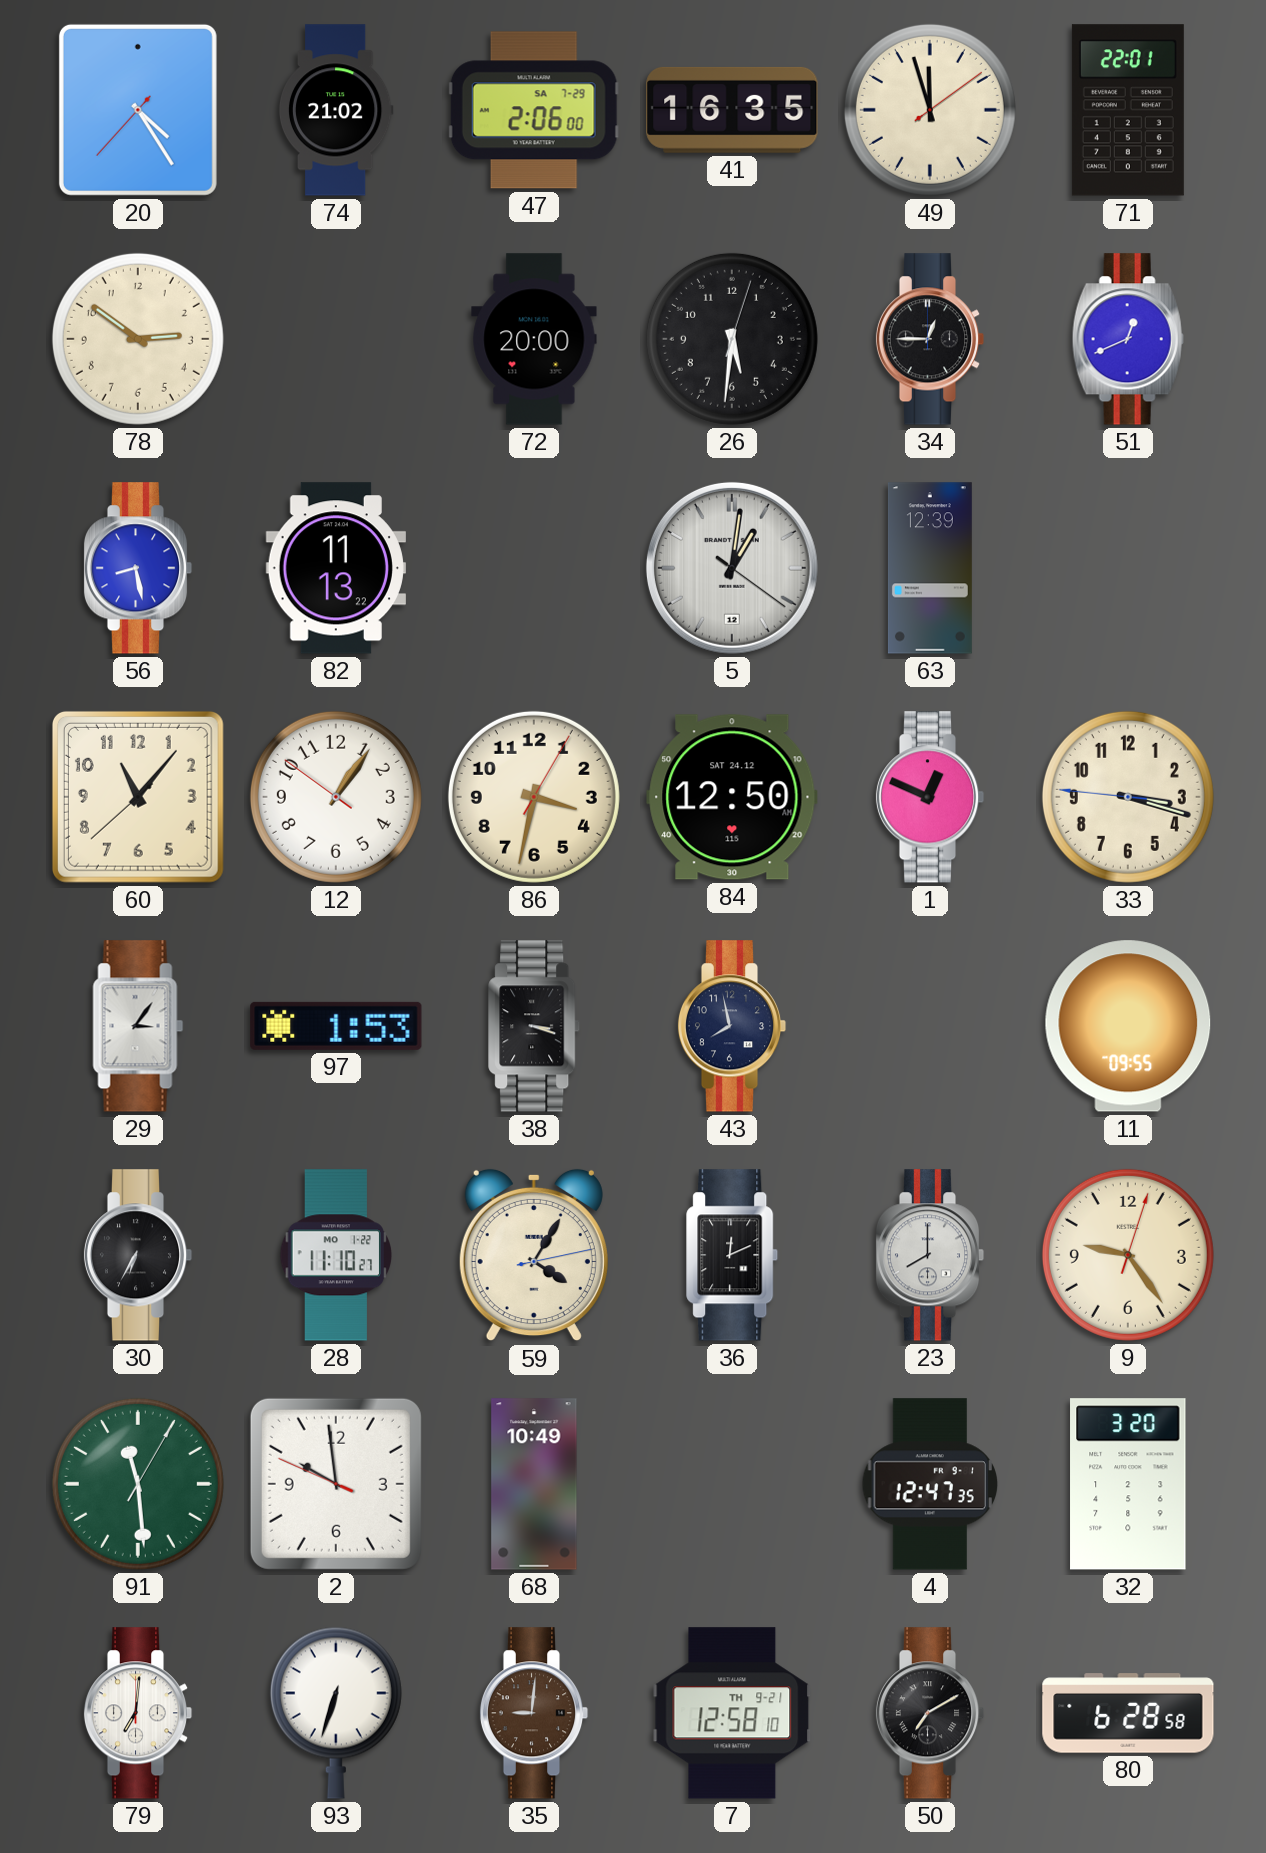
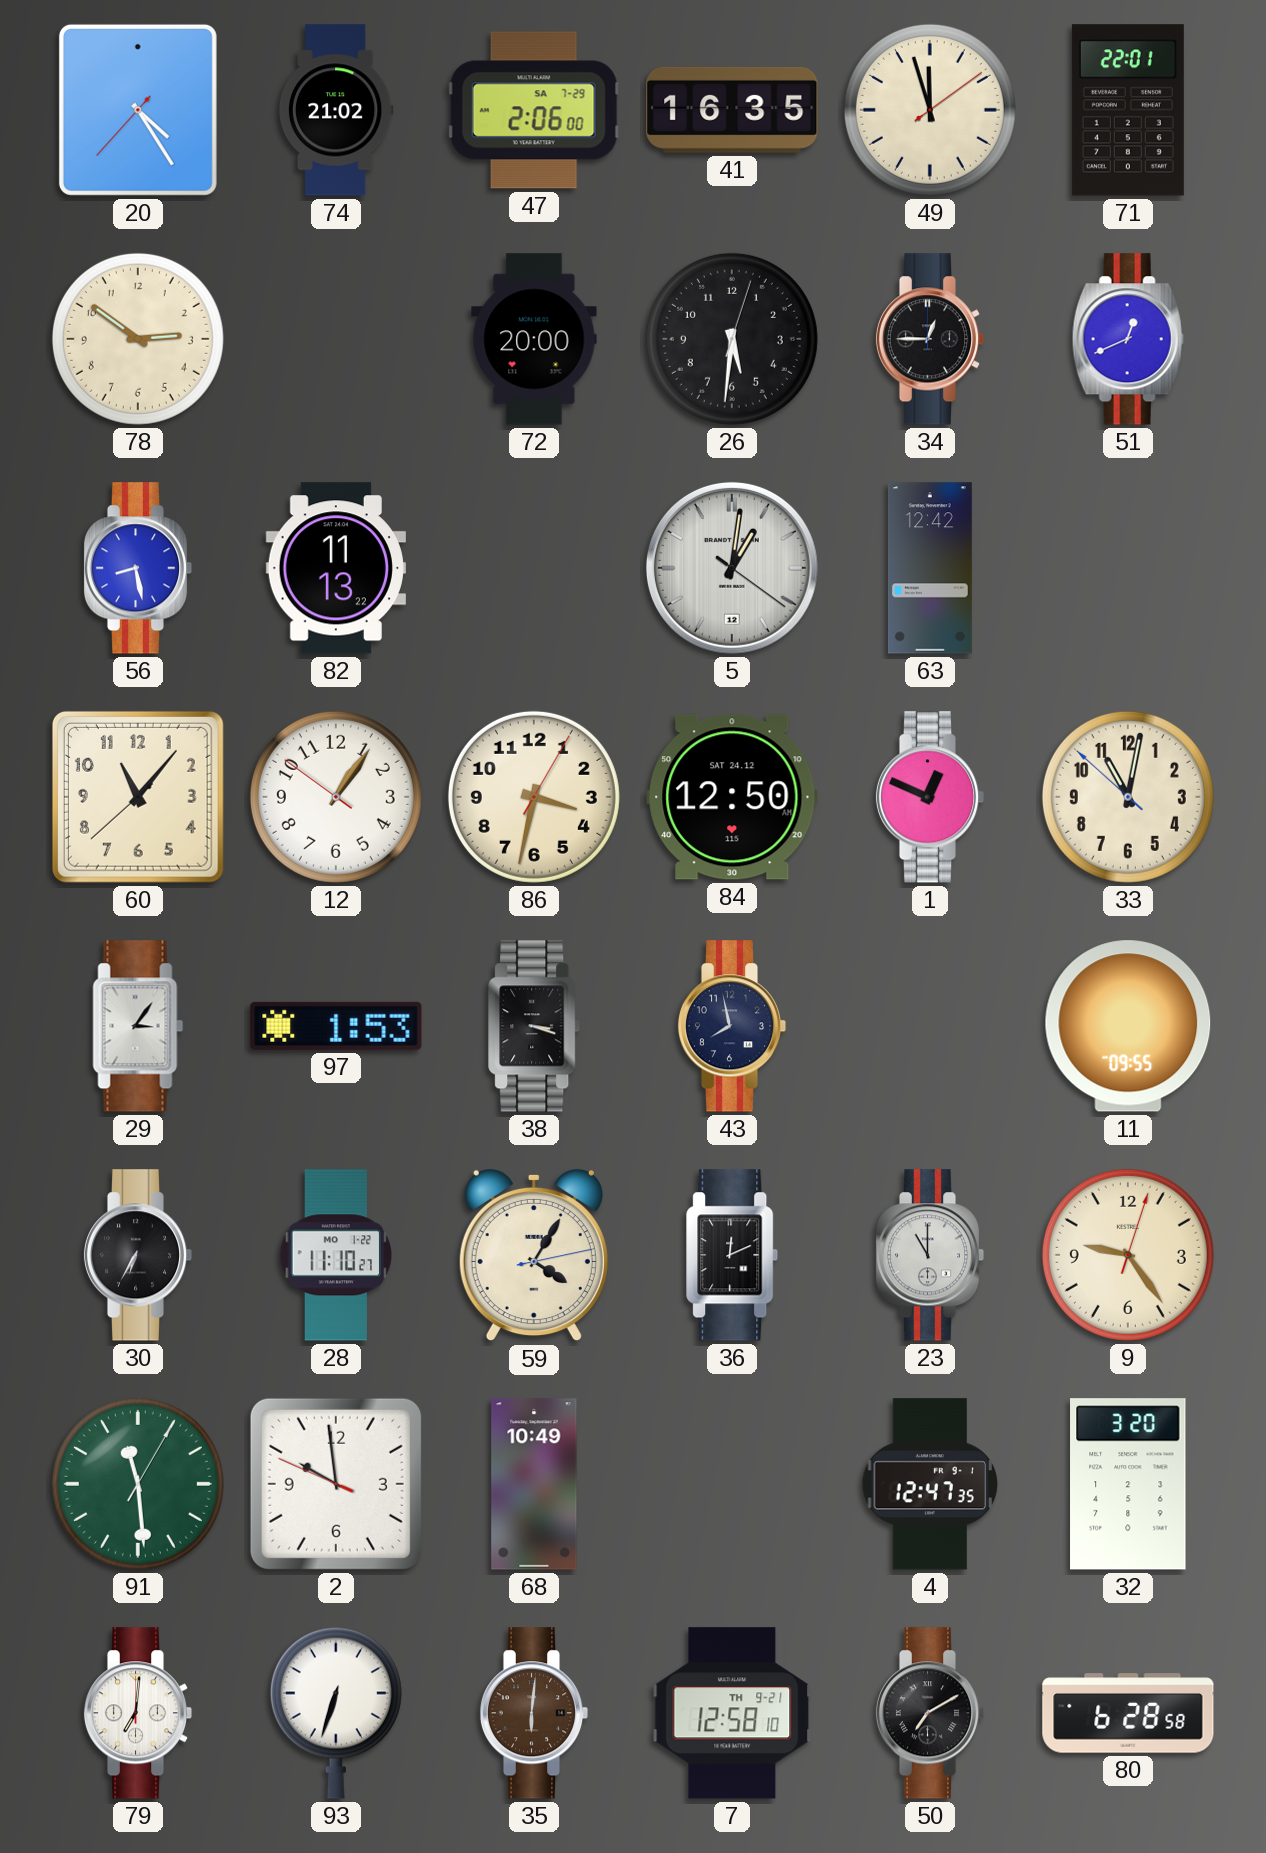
63: 12:39 -> 12:42 (930, 568)
33: 3:17 -> 11:01 (1128, 797)
23: 8:00 -> 11:00 (930, 1255)
35: 9:01 -> 6:01 (534, 1713)
